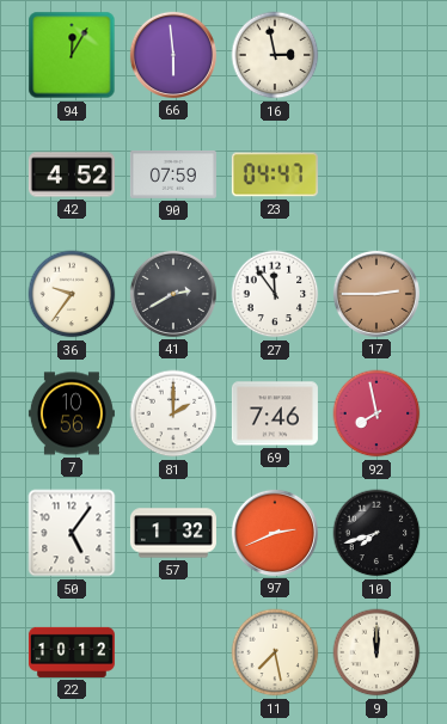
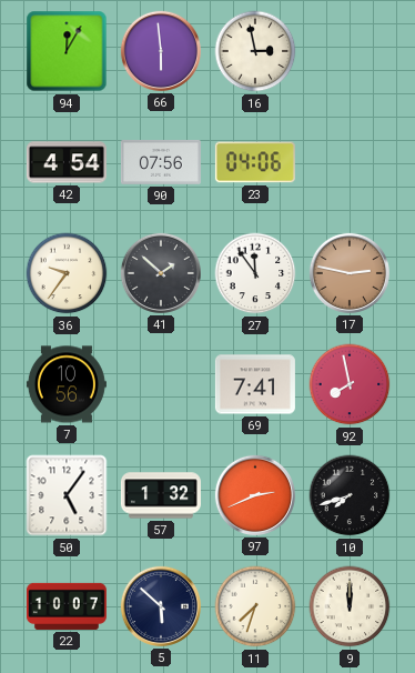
42: 4:52 -> 4:54 (67, 162)
90: 07:59 -> 07:56 (161, 163)
23: 04:47 -> 04:06 (255, 162)
41: 2:40 -> 1:52 (161, 273)
17: 2:45 -> 2:47 (350, 273)
81: 2:00 -> none (173, 413)
69: 7:46 -> 7:41 (255, 384)
22: 10:12 -> 10:07 (67, 606)
5: none -> 5:52 (161, 606)
11: 7:28 -> 7:33 (255, 606)
